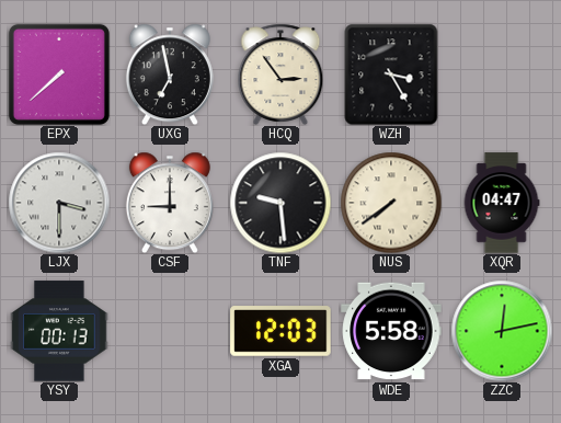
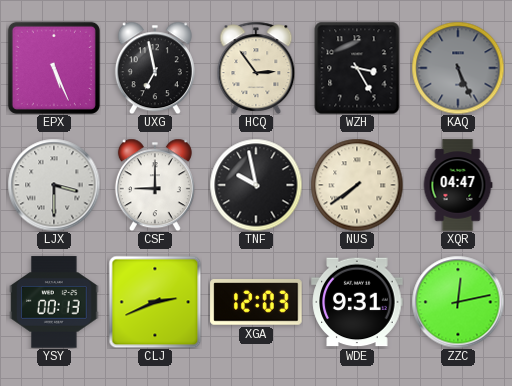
EPX: 7:38 -> 5:26 (54, 68)
KAQ: none -> 5:26 (458, 68)
TNF: 9:29 -> 9:58 (256, 185)
CLJ: none -> 2:41 (155, 302)
WDE: 5:58 -> 9:31 (357, 302)
